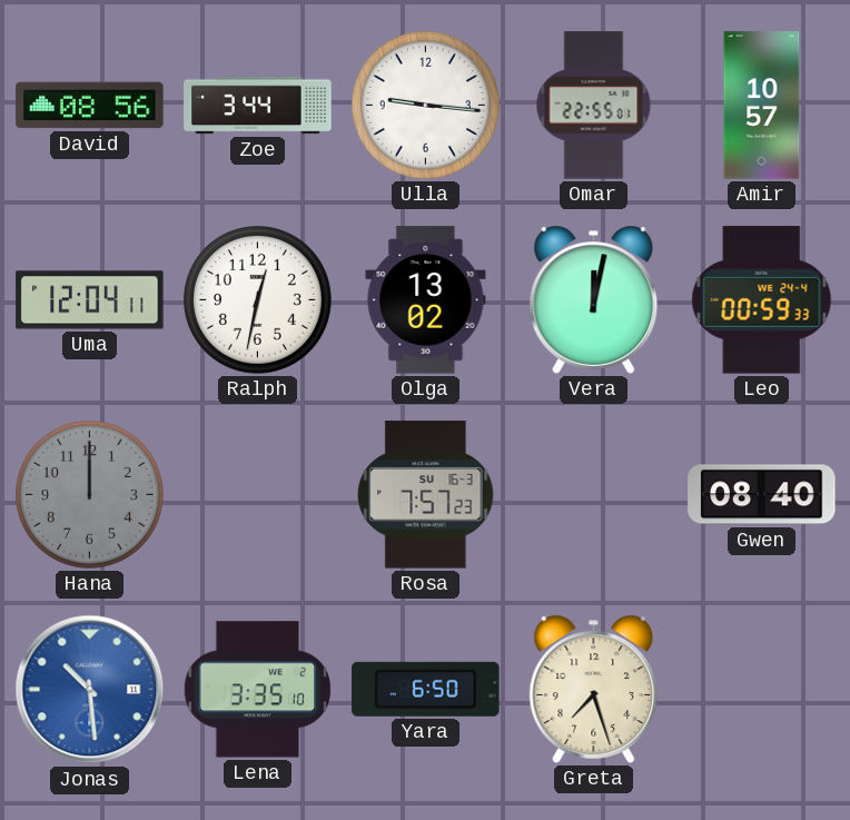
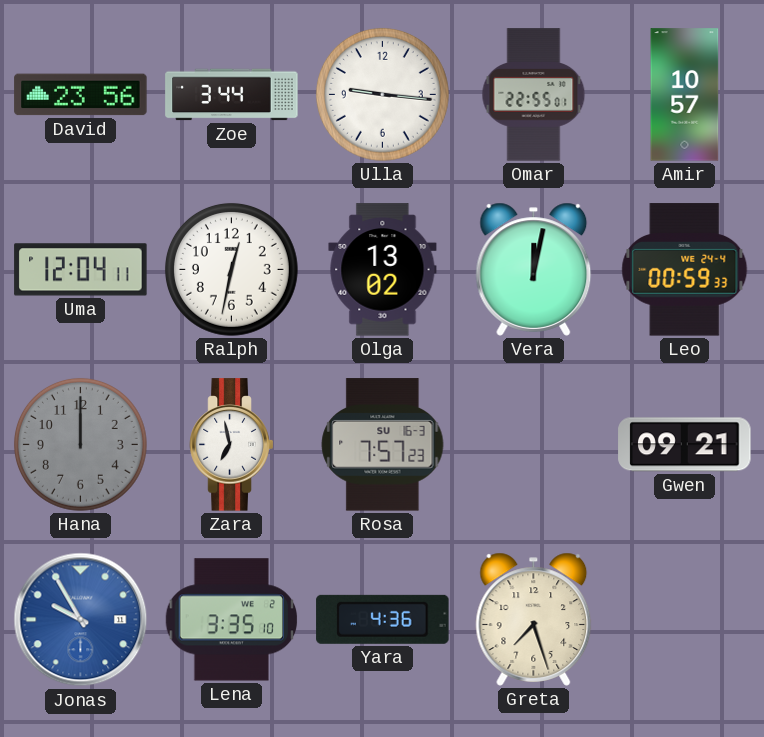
David: 08:56 -> 23:56 (81, 95)
Zara: none -> 6:58 (232, 445)
Gwen: 08:40 -> 09:21 (685, 445)
Jonas: 10:29 -> 9:55 (81, 620)
Yara: 6:50 -> 4:36 (383, 619)
